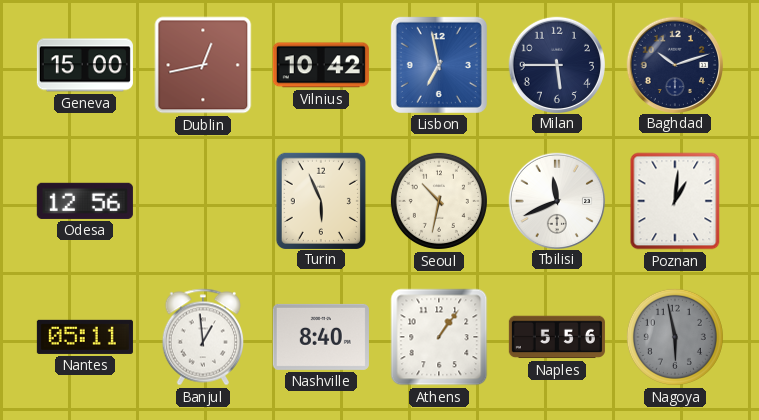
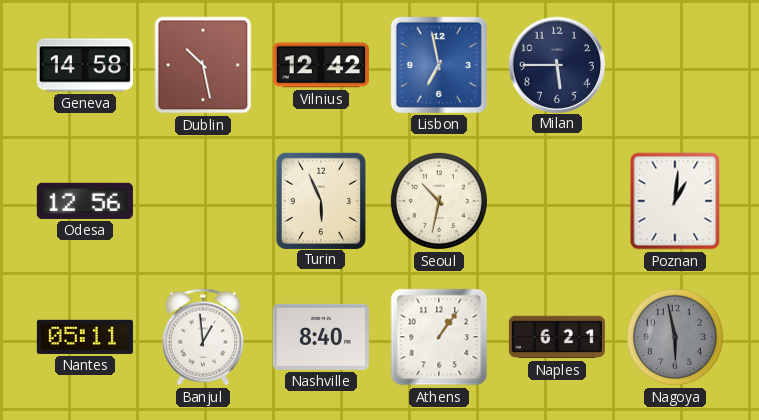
Geneva: 15:00 -> 14:58 (85, 65)
Dublin: 12:43 -> 10:28 (203, 65)
Vilnius: 10:42 -> 12:42 (321, 65)
Baghdad: 10:12 -> none (674, 64)
Tbilisi: 11:41 -> none (556, 200)
Naples: 5:56 -> 6:21 (557, 337)
